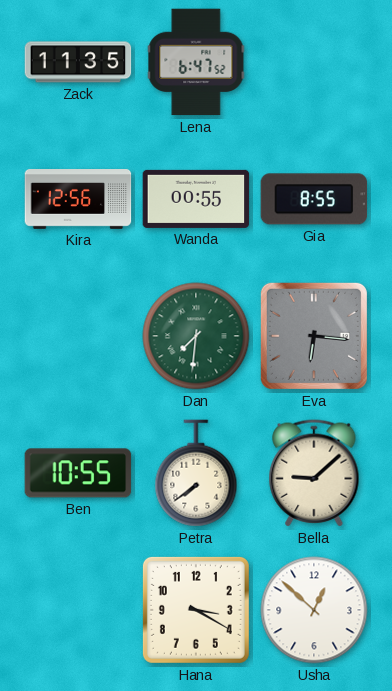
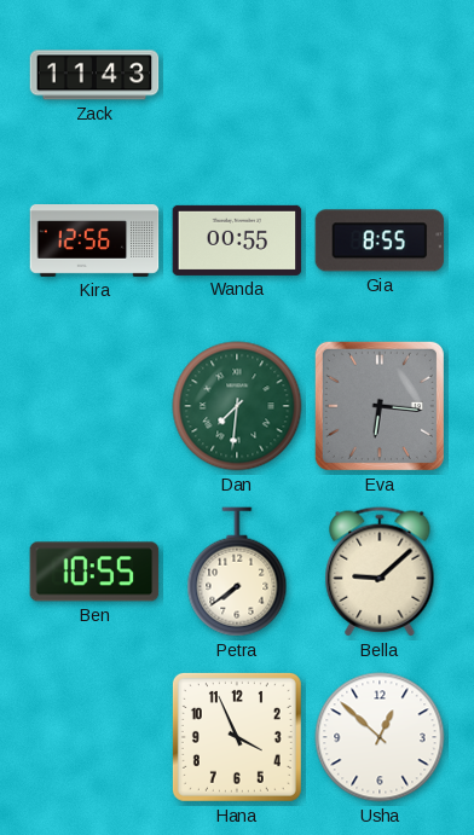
Zack: 11:35 -> 11:43 (94, 75)
Lena: 6:47 -> none (196, 62)
Hana: 3:20 -> 3:56 (237, 737)
